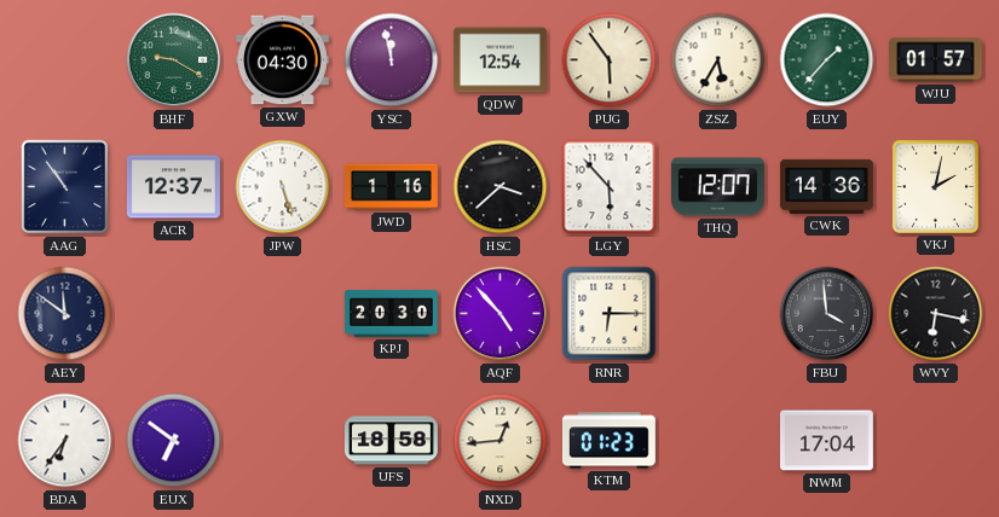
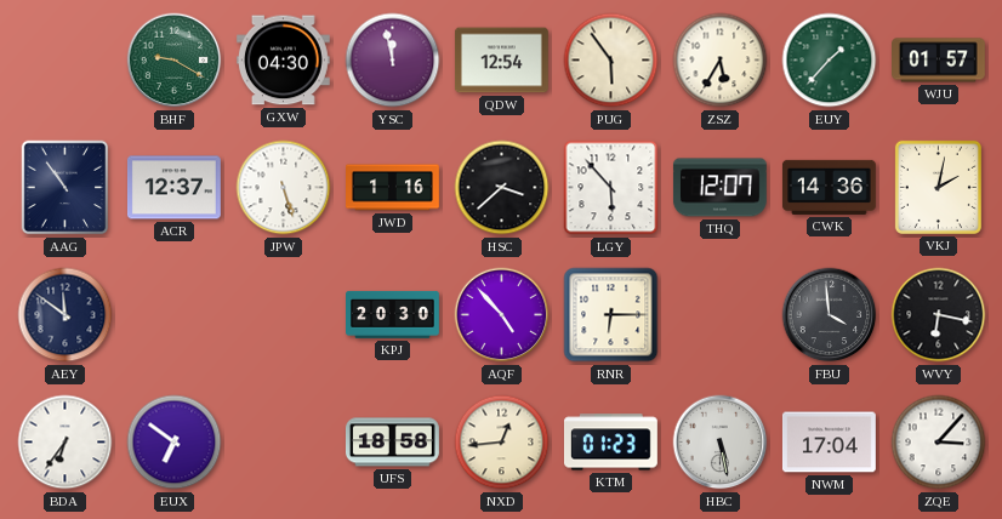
HBC: none -> 5:28 (721, 443)
ZQE: none -> 3:07 (939, 443)
